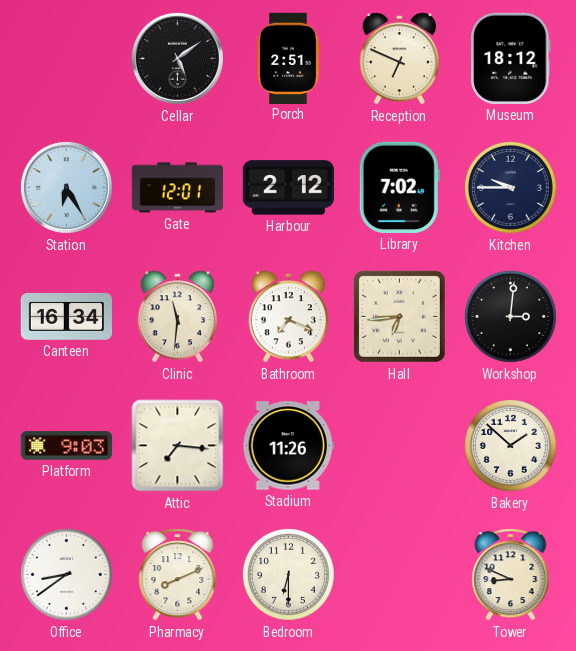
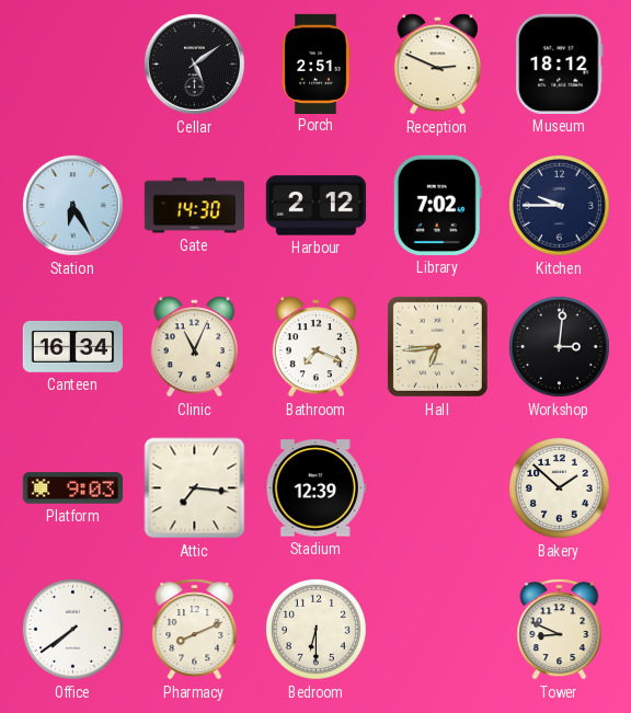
Reception: 6:49 -> 2:49 (438, 65)
Gate: 12:01 -> 14:30 (194, 206)
Clinic: 11:31 -> 11:04 (195, 347)
Stadium: 11:26 -> 12:39 (315, 488)
Office: 8:39 -> 7:39 (72, 629)
